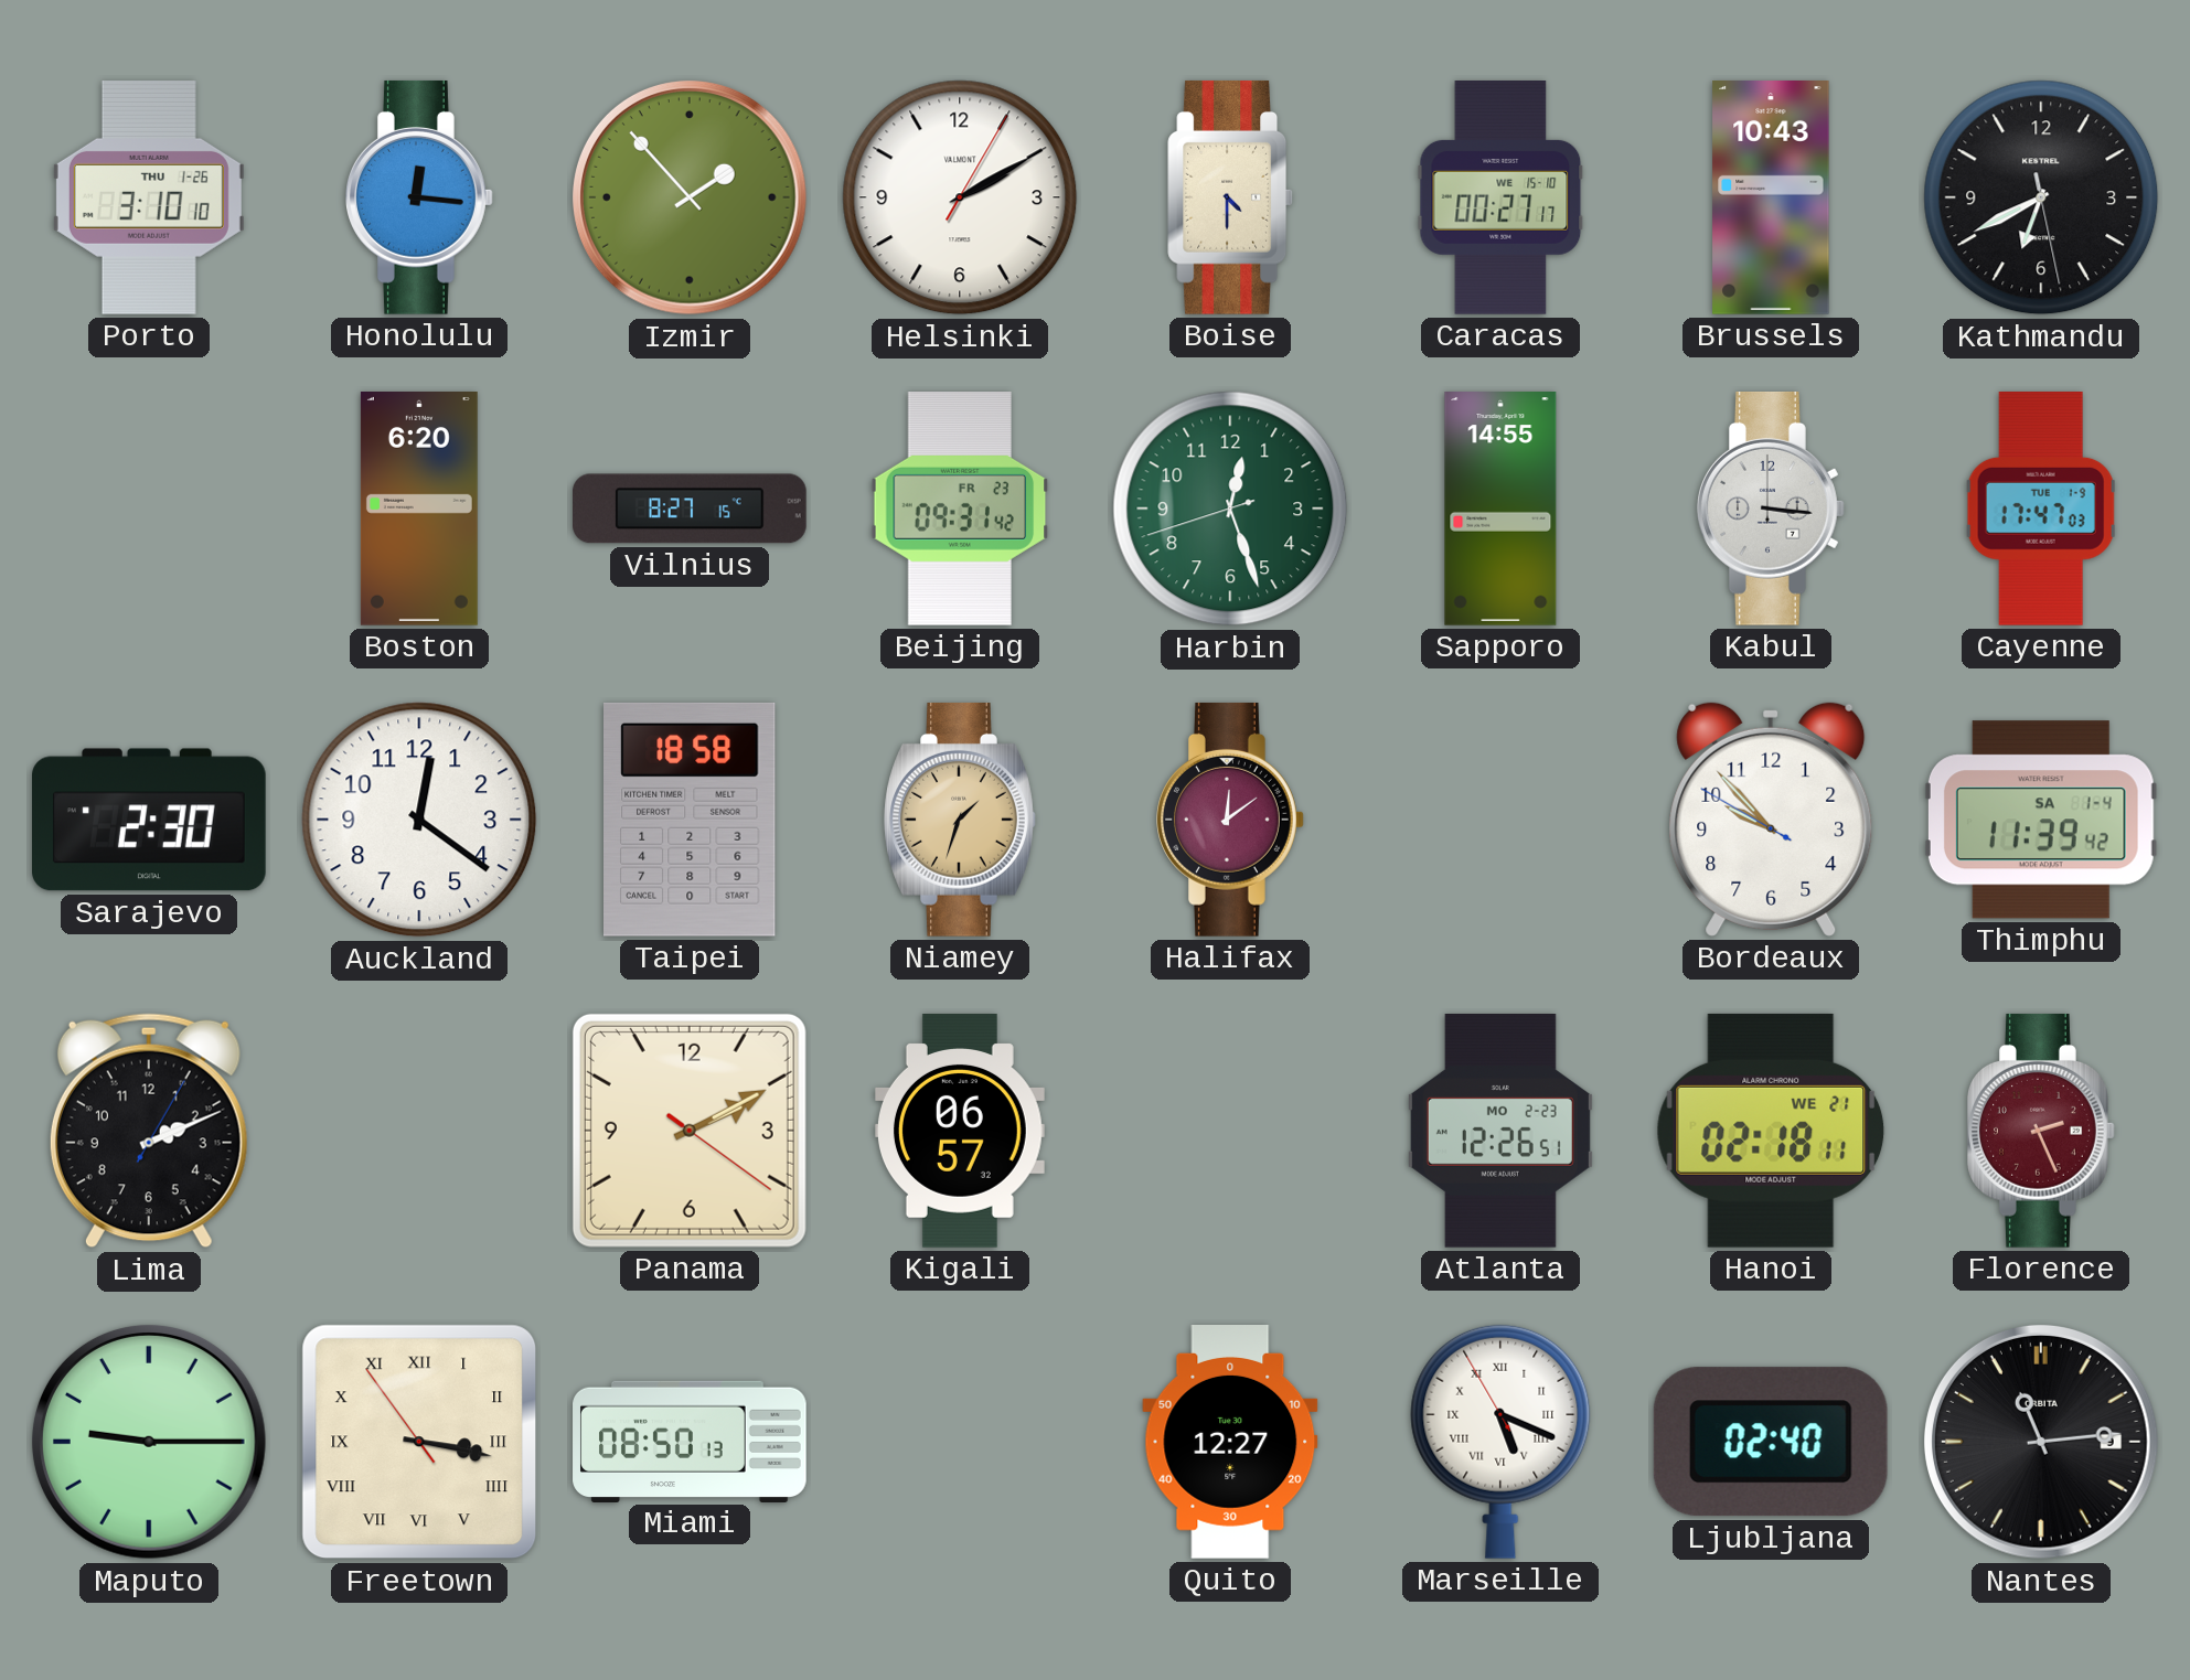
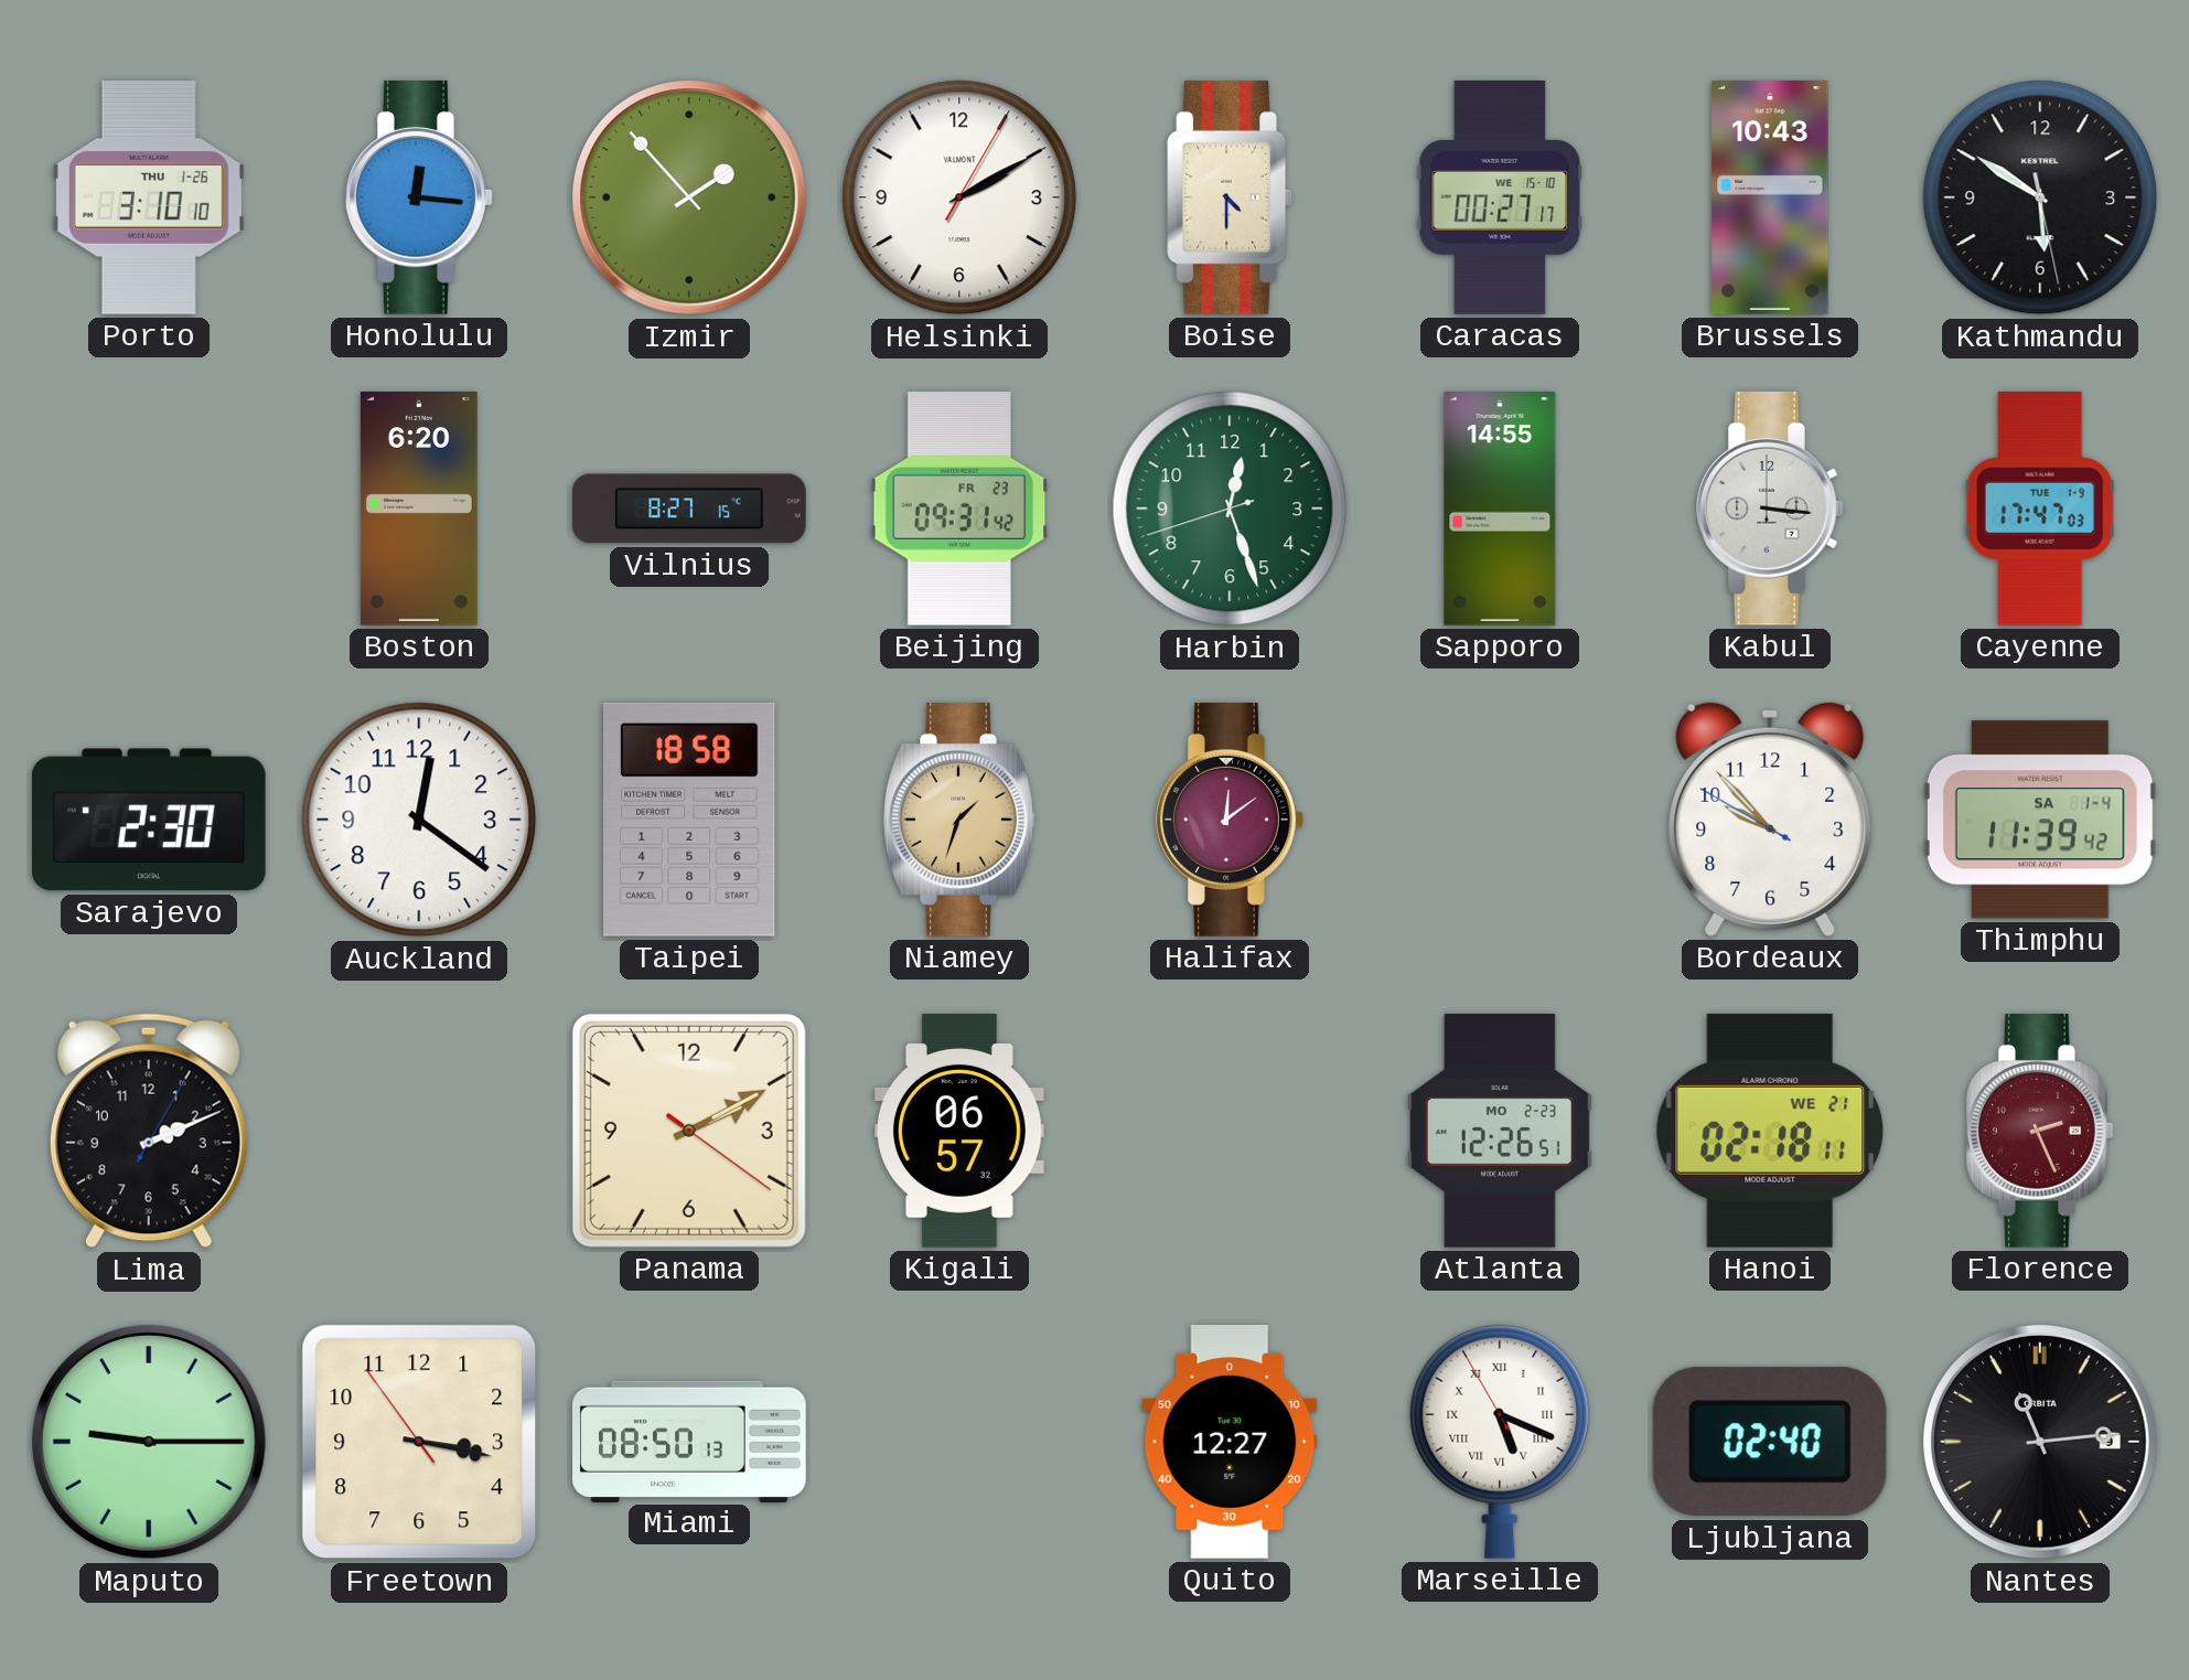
Kathmandu: 6:40 -> 5:50 (2040, 197)
Freetown numerals: Roman -> Arabic (419, 1442)
